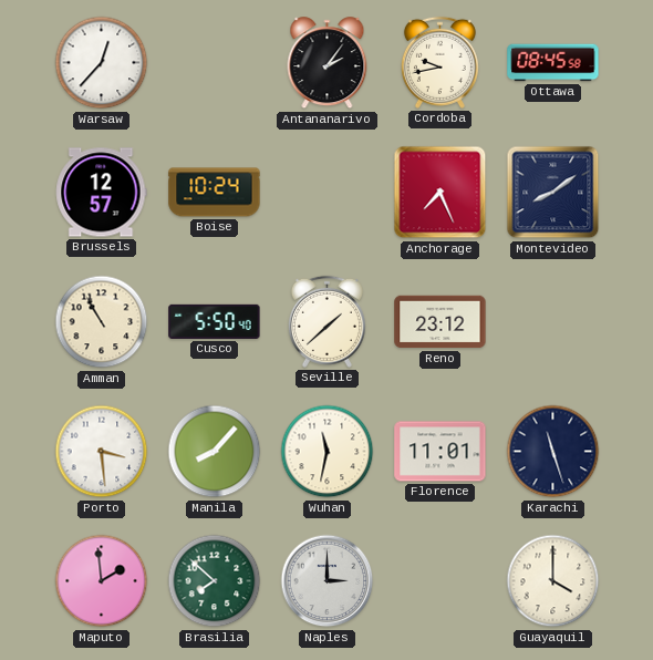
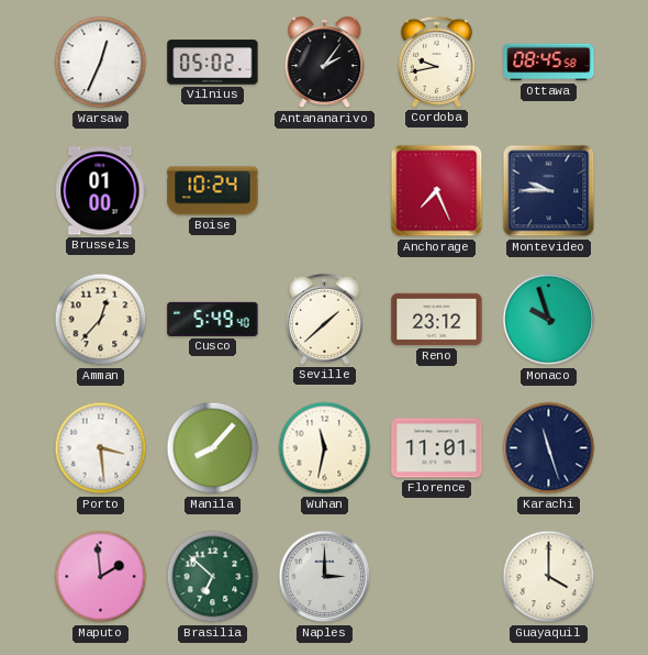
Warsaw: 12:37 -> 12:34 (101, 63)
Vilnius: none -> 05:02 (213, 63)
Brussels: 12:57 -> 01:00 (101, 191)
Montevideo: 8:09 -> 9:45 (549, 191)
Amman: 10:55 -> 12:37 (101, 320)
Cusco: 5:50 -> 5:49 (213, 319)
Monaco: none -> 9:57 (549, 320)
Brasilia: 7:52 -> 6:52 (213, 577)
